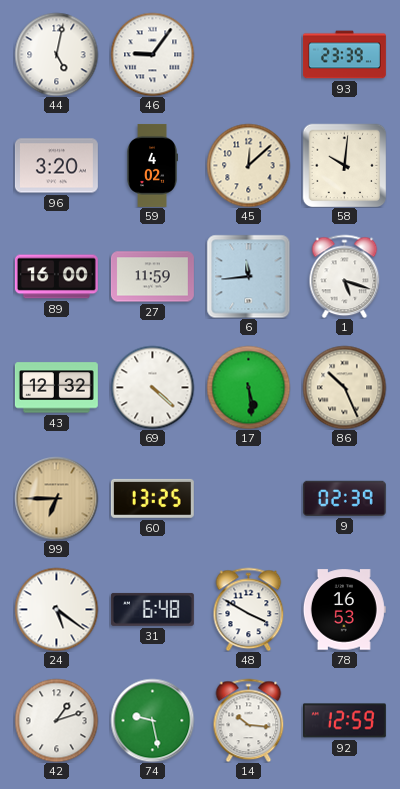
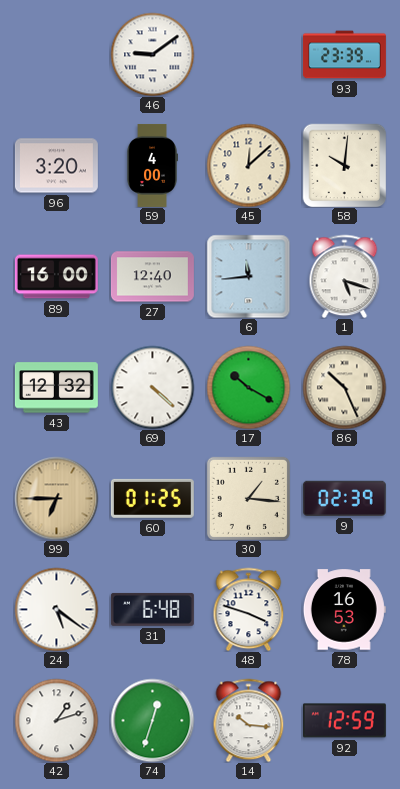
44: 5:02 -> none (56, 54)
46: 9:06 -> 9:09 (152, 54)
59: 4:02 -> 4:00 (152, 165)
27: 11:59 -> 12:40 (152, 277)
17: 5:29 -> 10:20 (248, 387)
60: 13:25 -> 01:25 (152, 498)
30: none -> 1:16 (248, 498)
48: 3:50 -> 3:48 (249, 609)
74: 9:28 -> 12:33 (152, 720)
